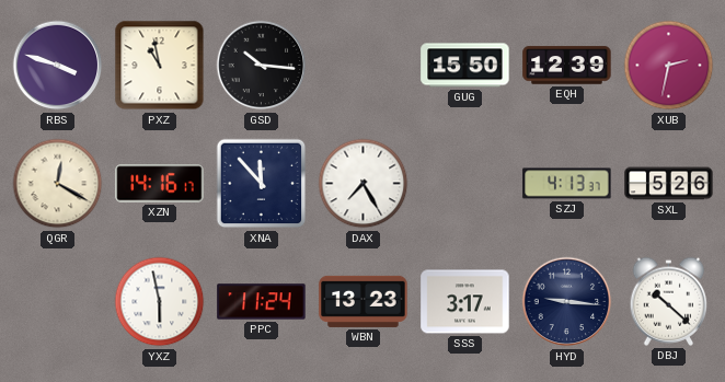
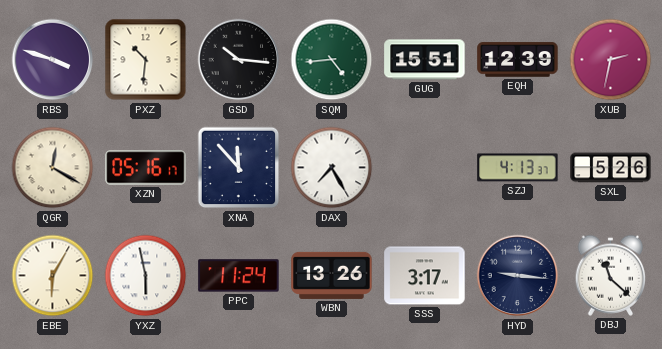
PXZ: 10:58 -> 10:31 (146, 60)
SQM: none -> 4:44 (332, 60)
GUG: 15:50 -> 15:51 (425, 60)
XZN: 14:16 -> 05:16 (146, 168)
EBE: none -> 6:05 (53, 276)
WBN: 13:23 -> 13:26 (332, 275)
DBJ: 10:22 -> 11:22 (611, 275)
